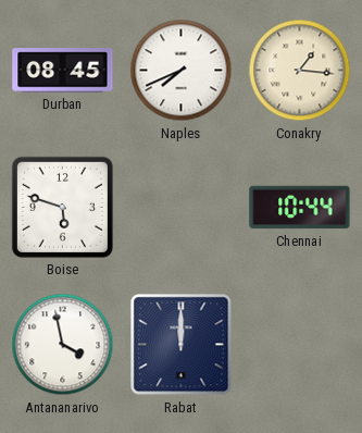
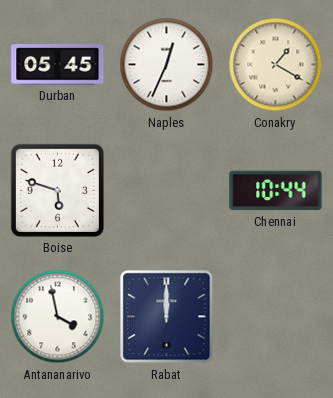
Durban: 08:45 -> 05:45 (58, 65)
Naples: 7:41 -> 12:34 (167, 65)
Conakry: 1:16 -> 1:20 (276, 65)
